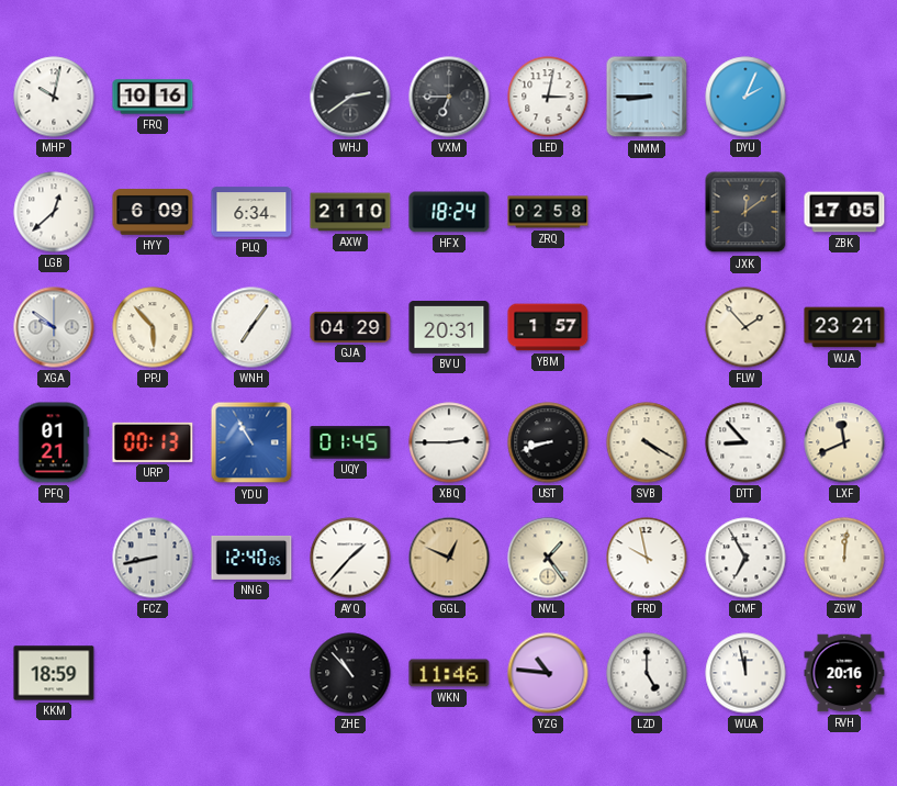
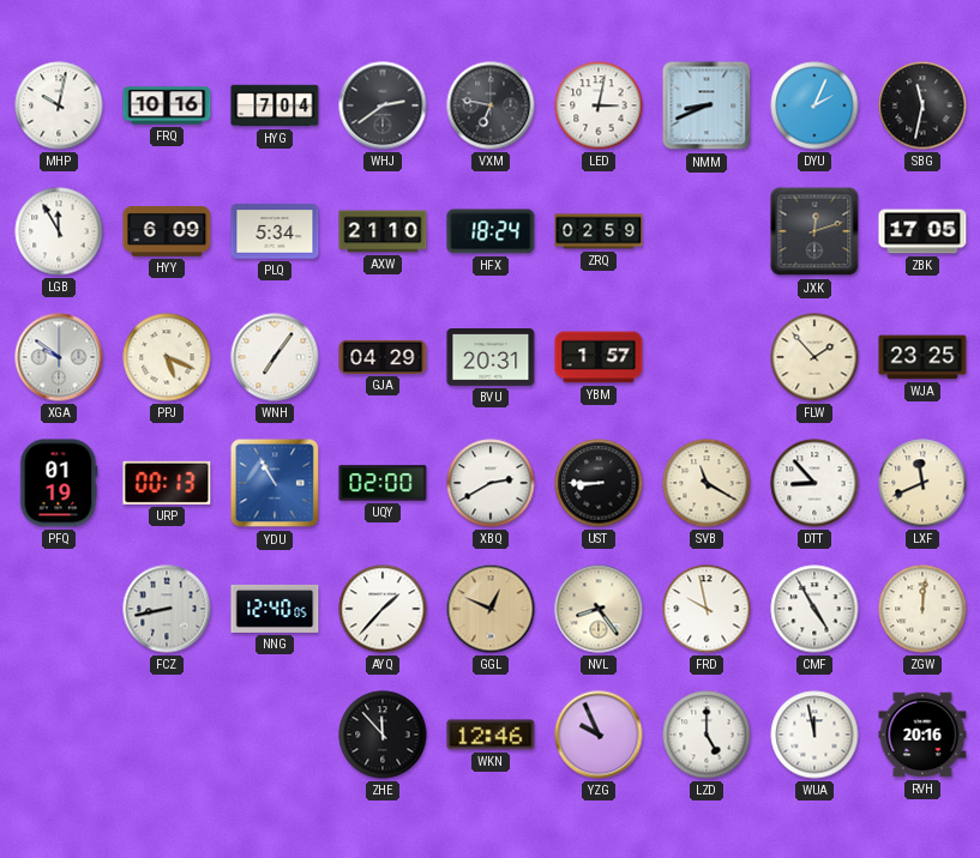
HYG: none -> 7:04 (275, 105)
VXM: 6:45 -> 6:47 (491, 105)
NMM: 8:45 -> 8:41 (707, 105)
SBG: none -> 11:32 (922, 105)
LGB: 12:38 -> 11:55 (59, 231)
PLQ: 6:34 -> 5:34 (275, 231)
ZRQ: 02:58 -> 02:59 (599, 231)
JXK: 12:09 -> 12:12 (814, 231)
PPJ: 5:53 -> 5:19 (167, 357)
WJA: 23:21 -> 23:25 (922, 357)
PFQ: 01:21 -> 01:19 (59, 483)
UQY: 01:45 -> 02:00 (383, 483)
XBQ: 2:45 -> 2:40 (491, 483)
UST: 8:42 -> 8:45 (599, 483)
SVB: 4:20 -> 11:20 (707, 483)
NVL: 1:24 -> 8:24 (599, 609)
CMF: 6:55 -> 4:55 (814, 609)
KKM: 18:59 -> none (54, 673)
ZHE: 10:53 -> 11:53 (383, 735)
WKN: 11:46 -> 12:46 (491, 735)
YZG: 10:46 -> 9:56 (599, 735)
